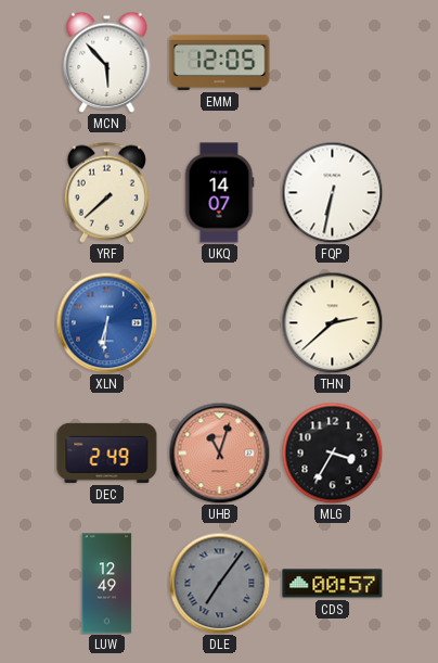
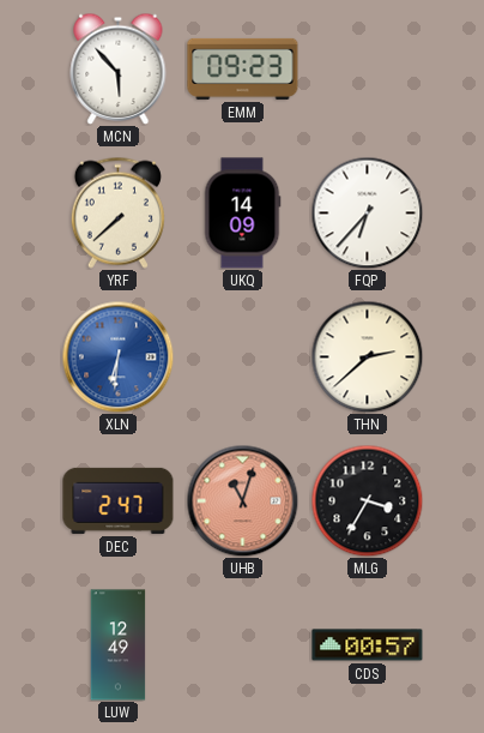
EMM: 12:05 -> 09:23 (243, 68)
UKQ: 14:07 -> 14:09 (242, 214)
FQP: 6:32 -> 6:37 (367, 212)
DEC: 2:49 -> 2:47 (119, 500)
DLE: 7:06 -> none (219, 583)
